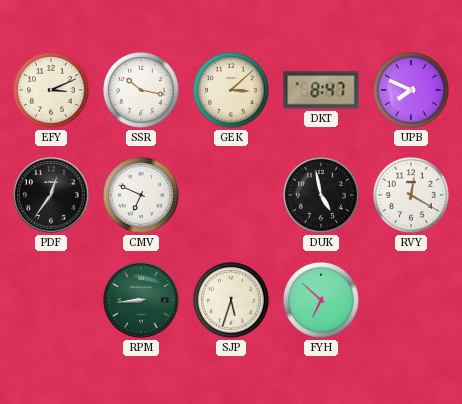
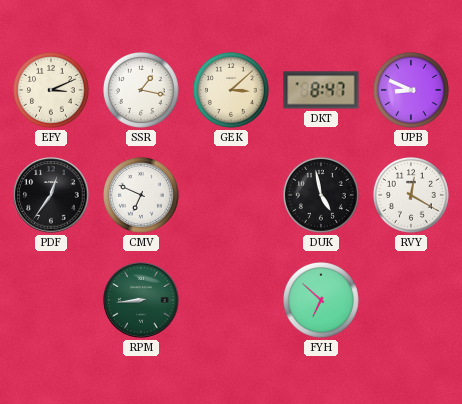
SSR: 10:17 -> 1:17 (141, 90)
UPB: 7:49 -> 8:49 (411, 90)
SJP: 5:33 -> none (231, 300)
